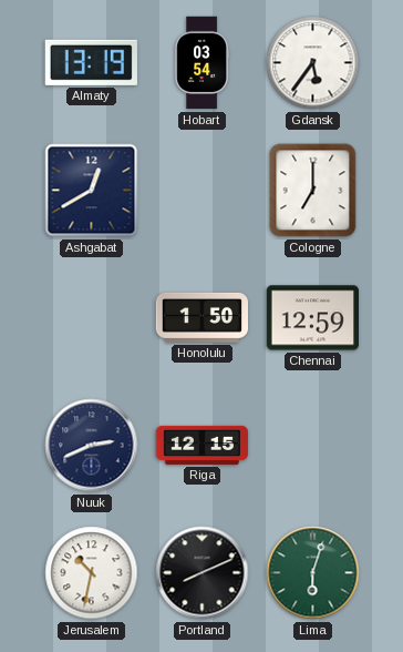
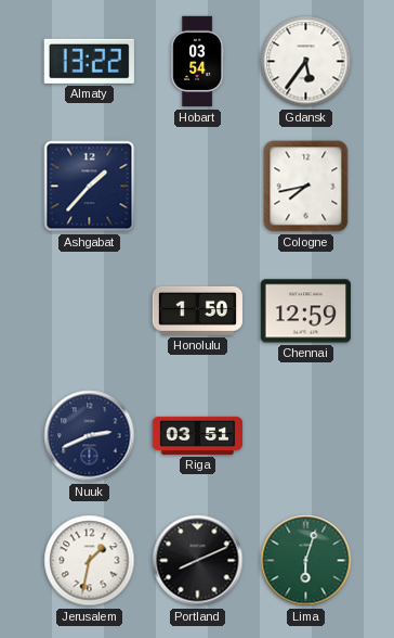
Almaty: 13:19 -> 13:22 (89, 61)
Ashgabat: 12:40 -> 1:37 (90, 187)
Cologne: 7:00 -> 7:43 (306, 187)
Riga: 12:15 -> 03:51 (198, 435)
Jerusalem: 10:32 -> 1:32 (90, 561)
